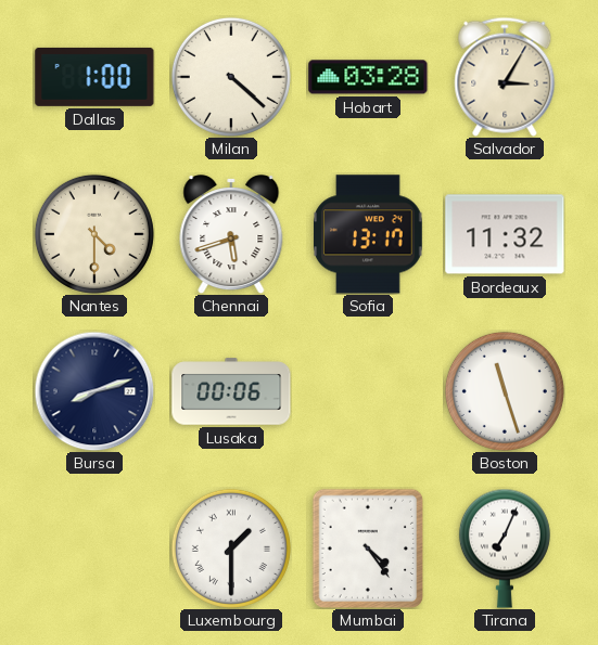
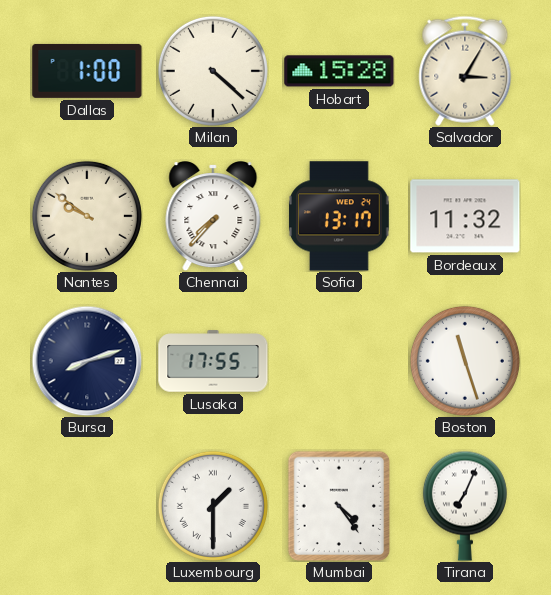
Hobart: 03:28 -> 15:28 (339, 71)
Nantes: 4:30 -> 9:51 (87, 216)
Chennai: 5:42 -> 7:37 (213, 217)
Lusaka: 00:06 -> 17:55 (213, 361)
